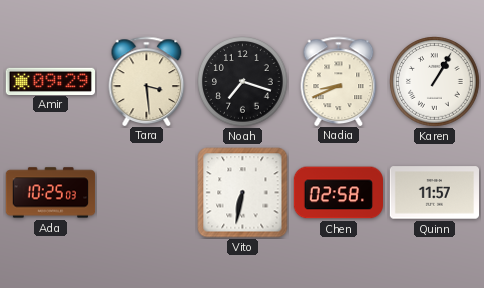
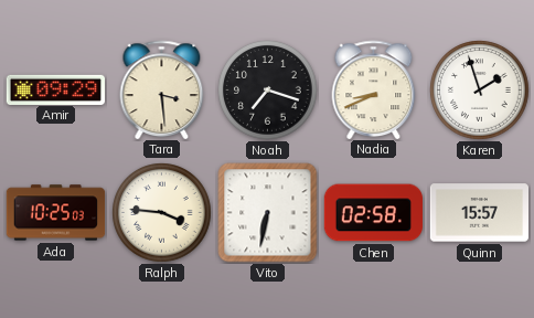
Karen: 1:05 -> 1:57 (480, 91)
Ralph: none -> 3:46 (162, 213)
Quinn: 11:57 -> 15:57 (479, 213)
